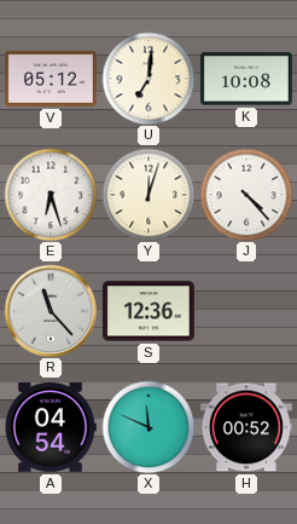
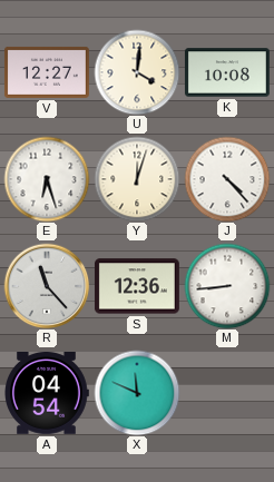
V: 05:12 -> 12:27 (47, 72)
U: 7:01 -> 4:01 (137, 72)
M: none -> 8:44 (227, 286)
H: 00:52 -> none (246, 427)
